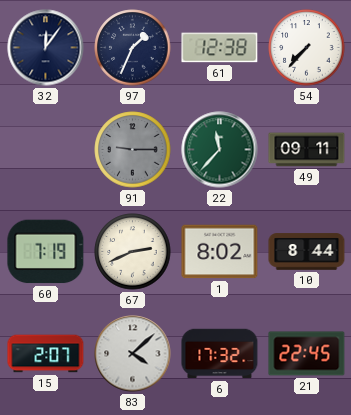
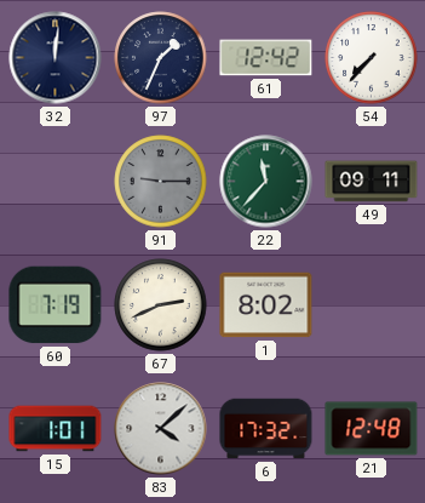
32: 12:06 -> 12:01 (56, 58)
61: 12:38 -> 12:42 (266, 58)
10: 8:44 -> none (307, 252)
15: 2:07 -> 1:01 (56, 429)
21: 22:45 -> 12:48 (372, 429)
